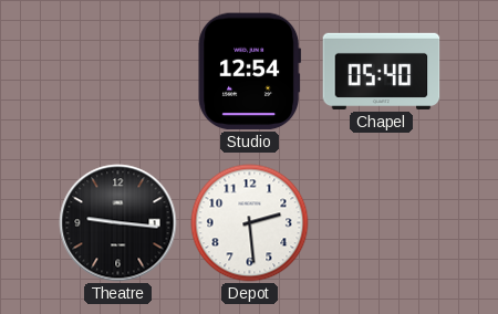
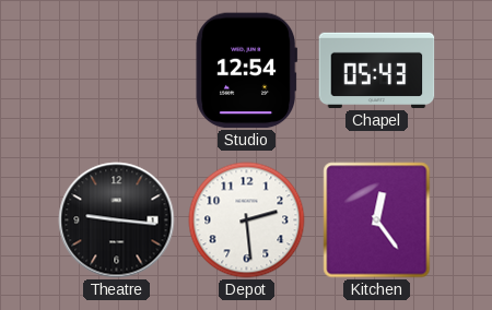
Chapel: 05:40 -> 05:43 (377, 70)
Kitchen: none -> 12:24 (377, 220)
